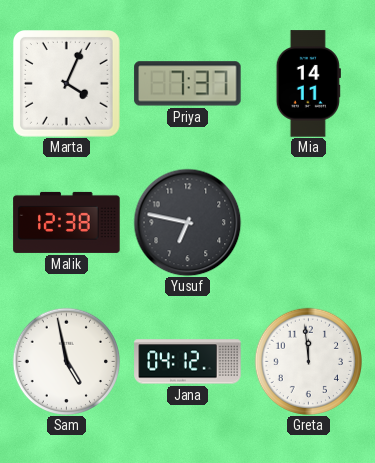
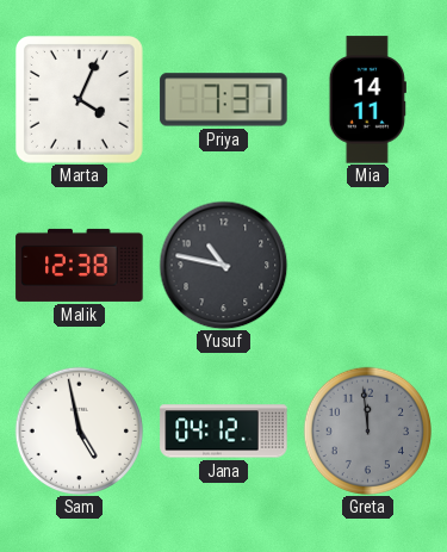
Yusuf: 6:47 -> 10:47 (223, 265)
Greta dial: white -> grey (367, 430)
